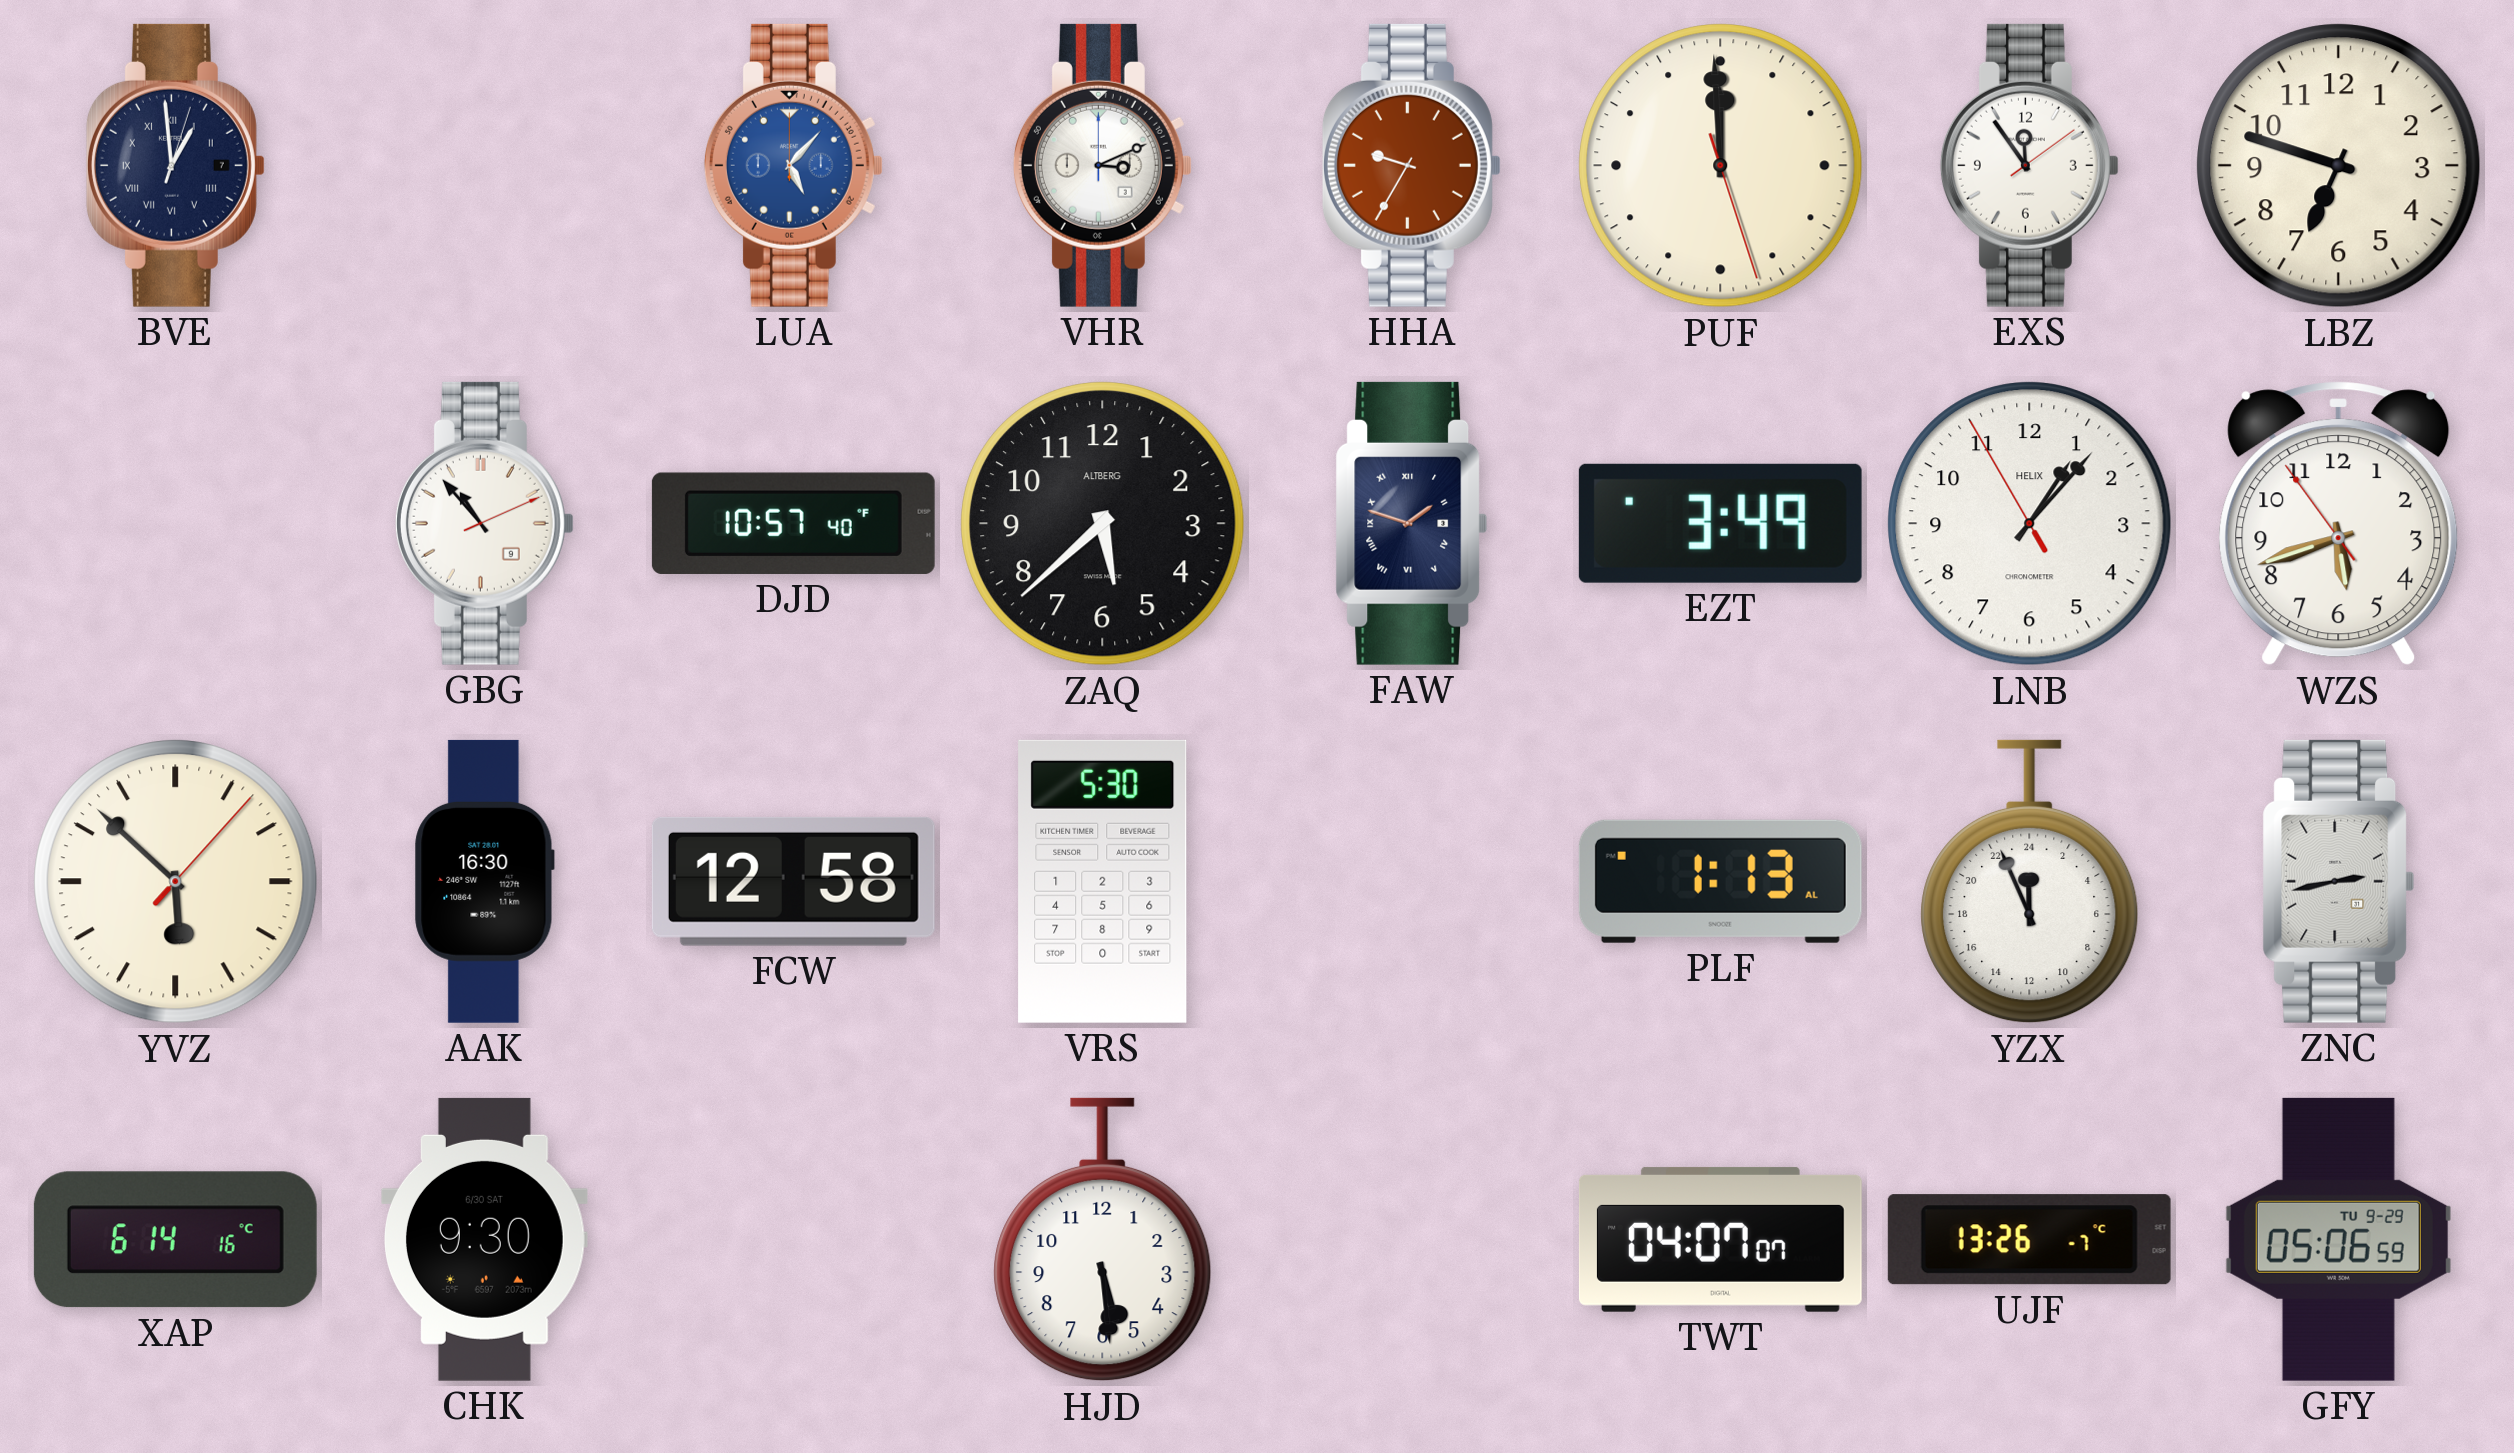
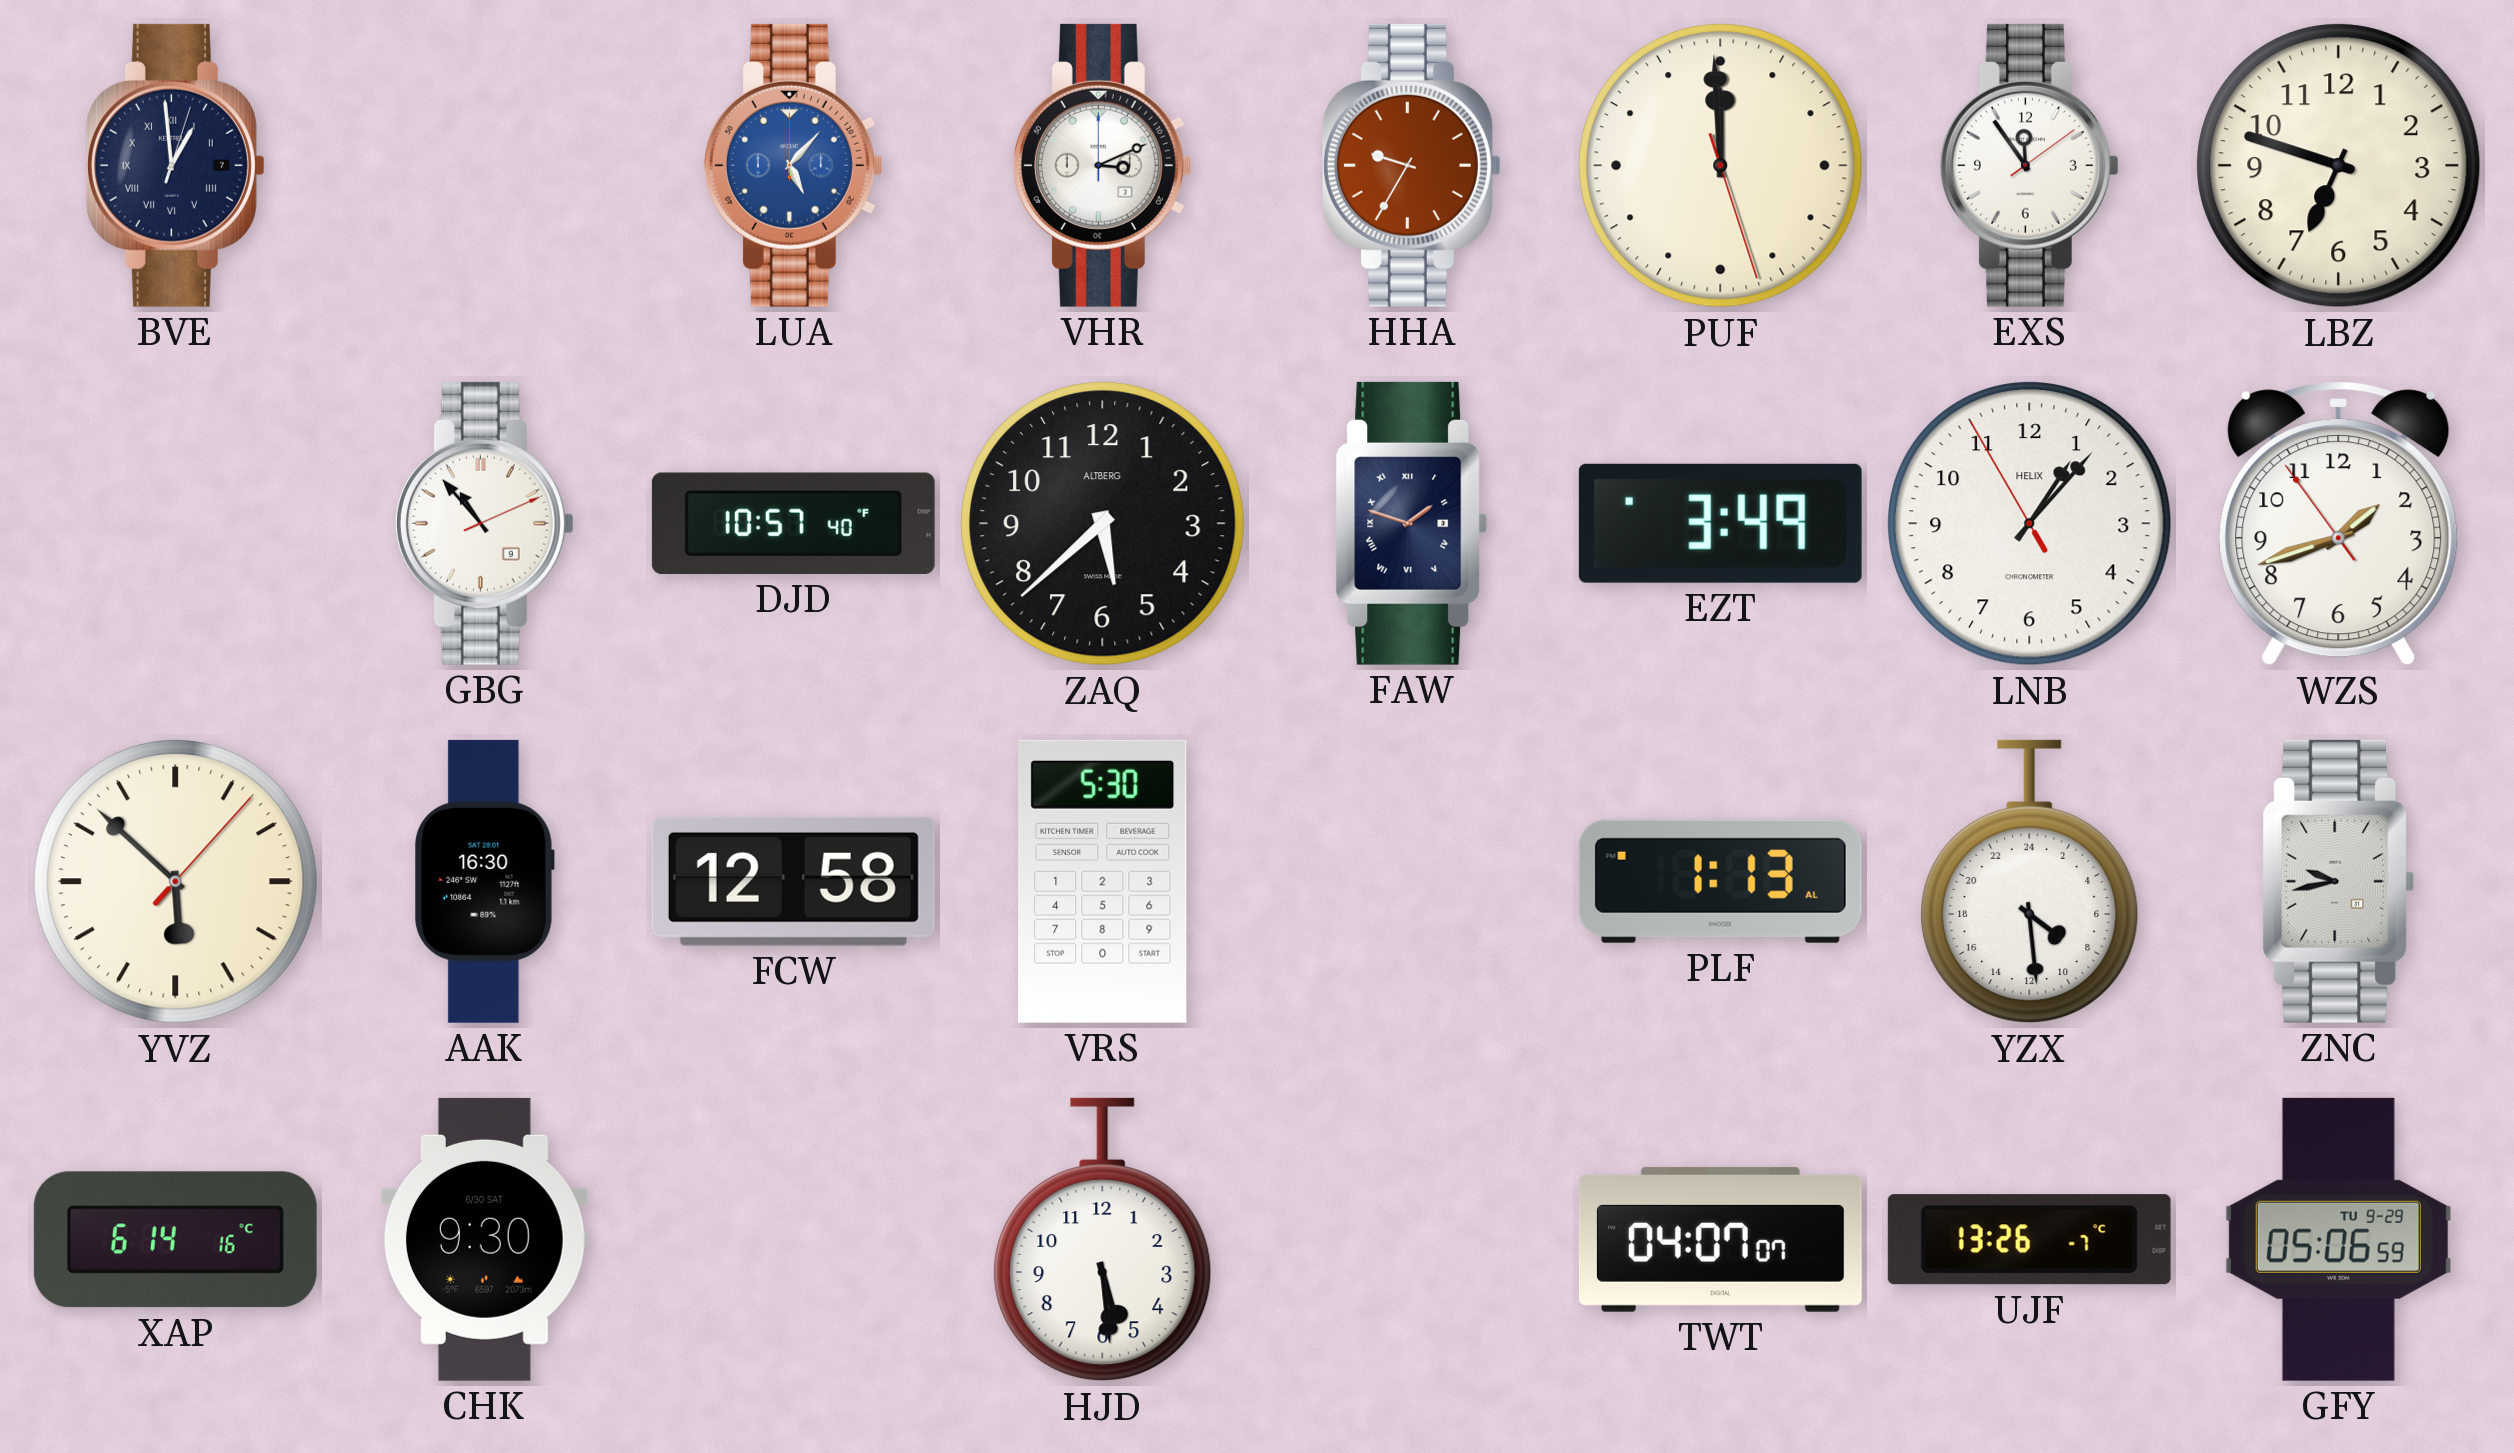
WZS: 5:41 -> 1:41 (2339, 524)
YZX: 23:56 -> 8:29 (2030, 882)
ZNC: 2:43 -> 9:43 (2339, 881)
